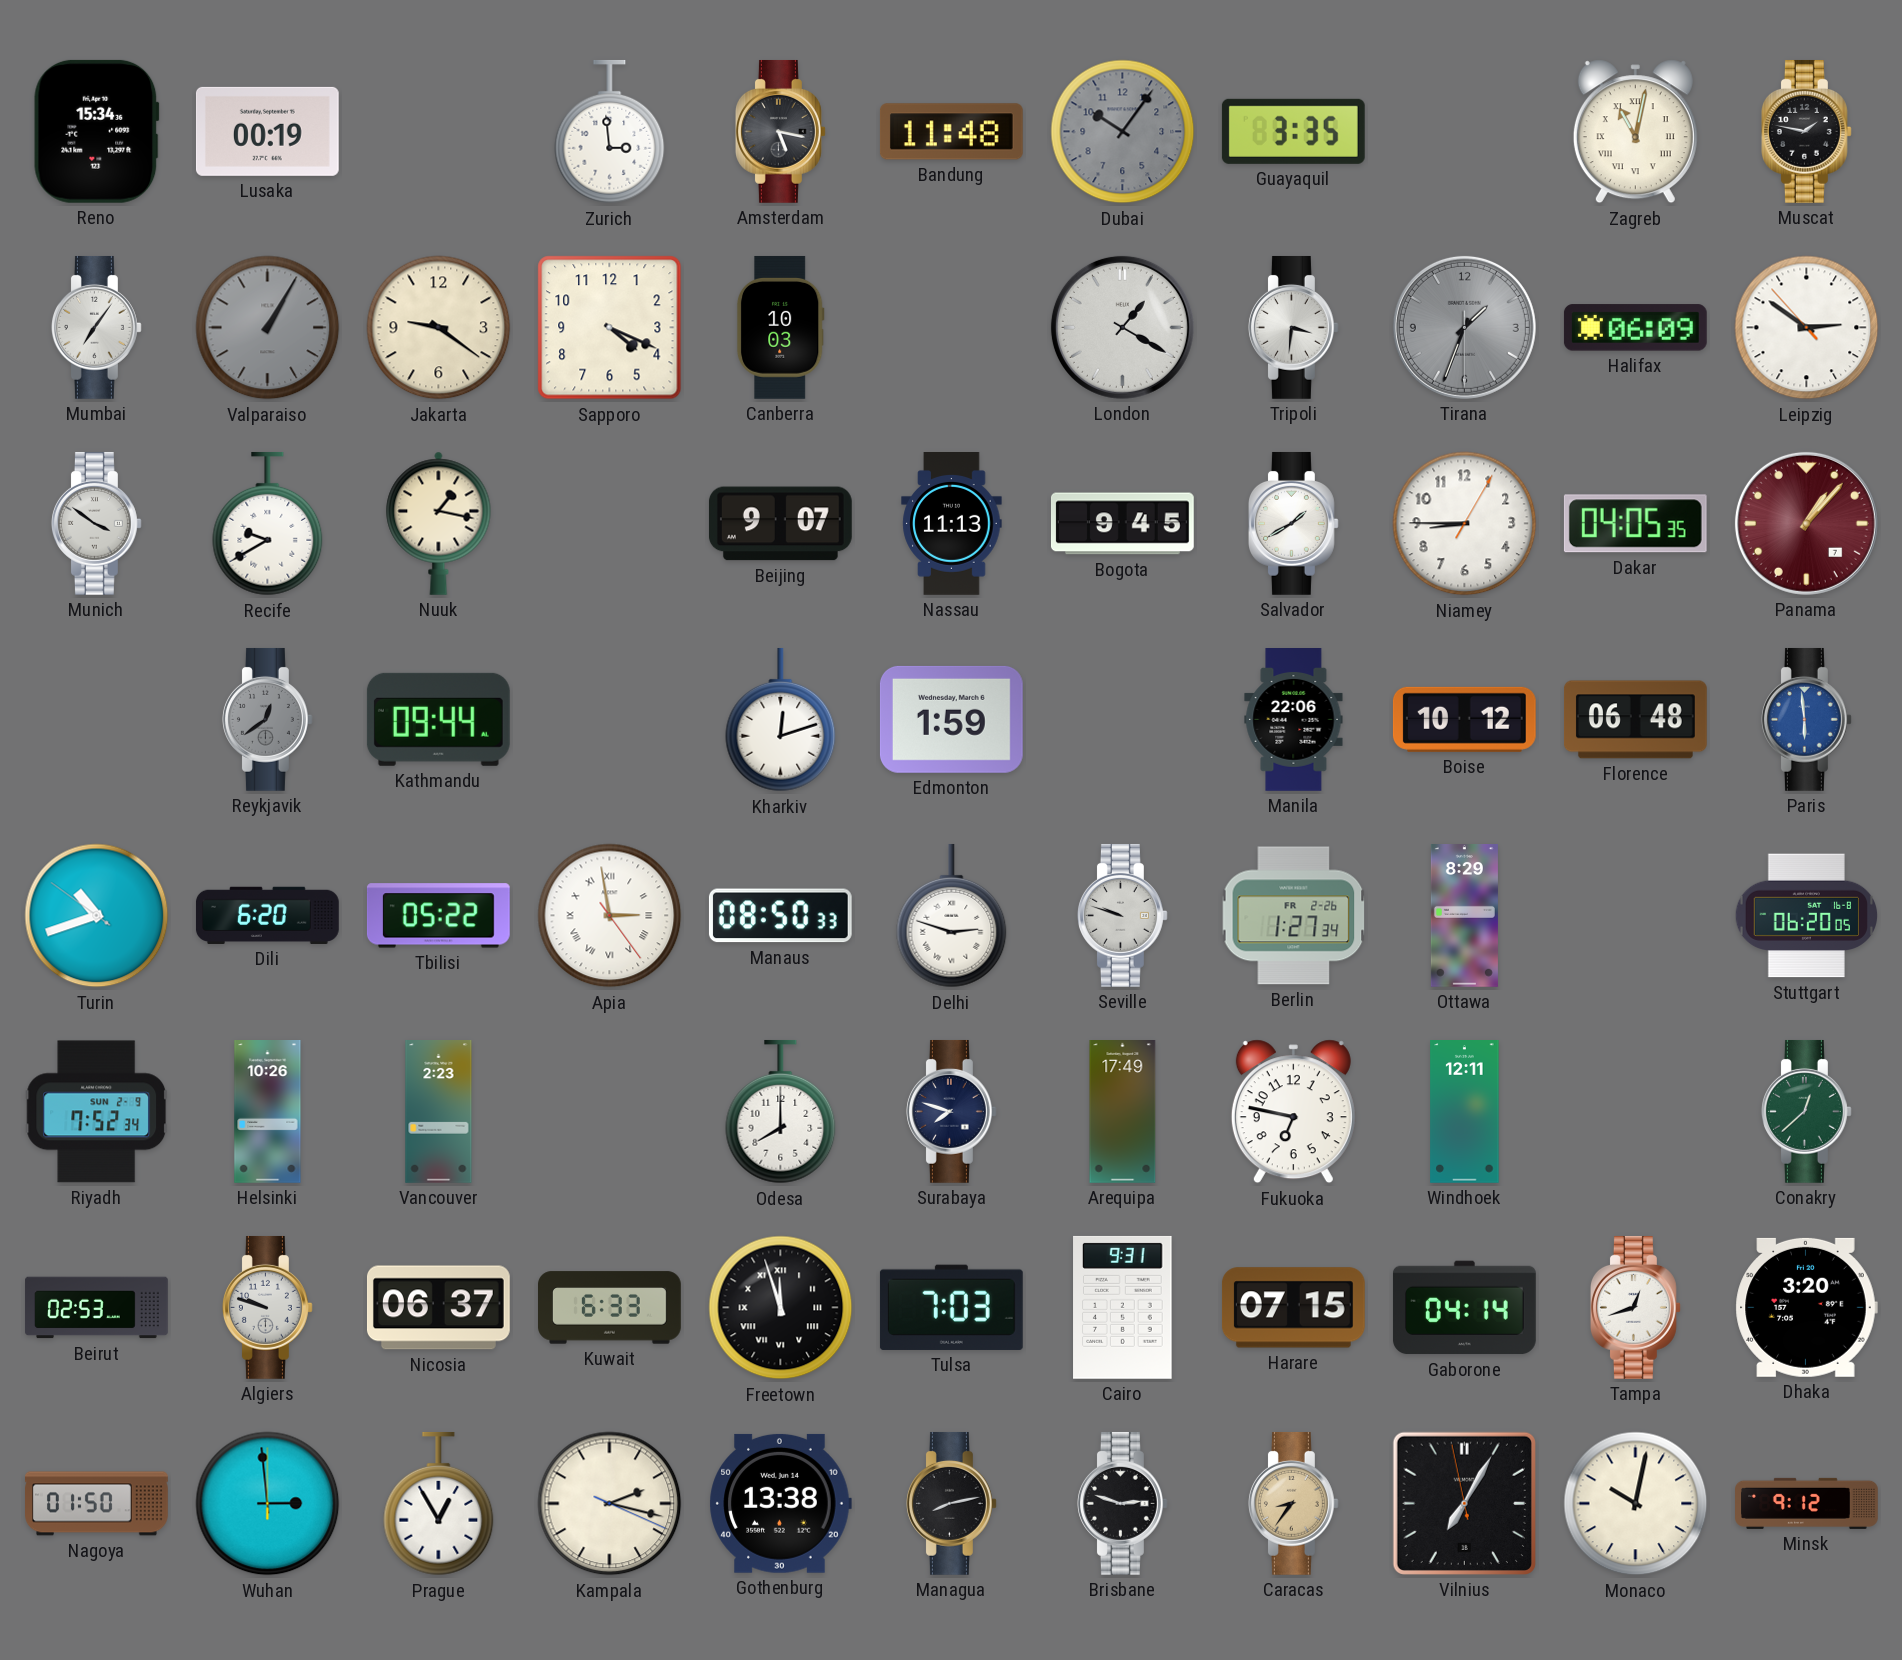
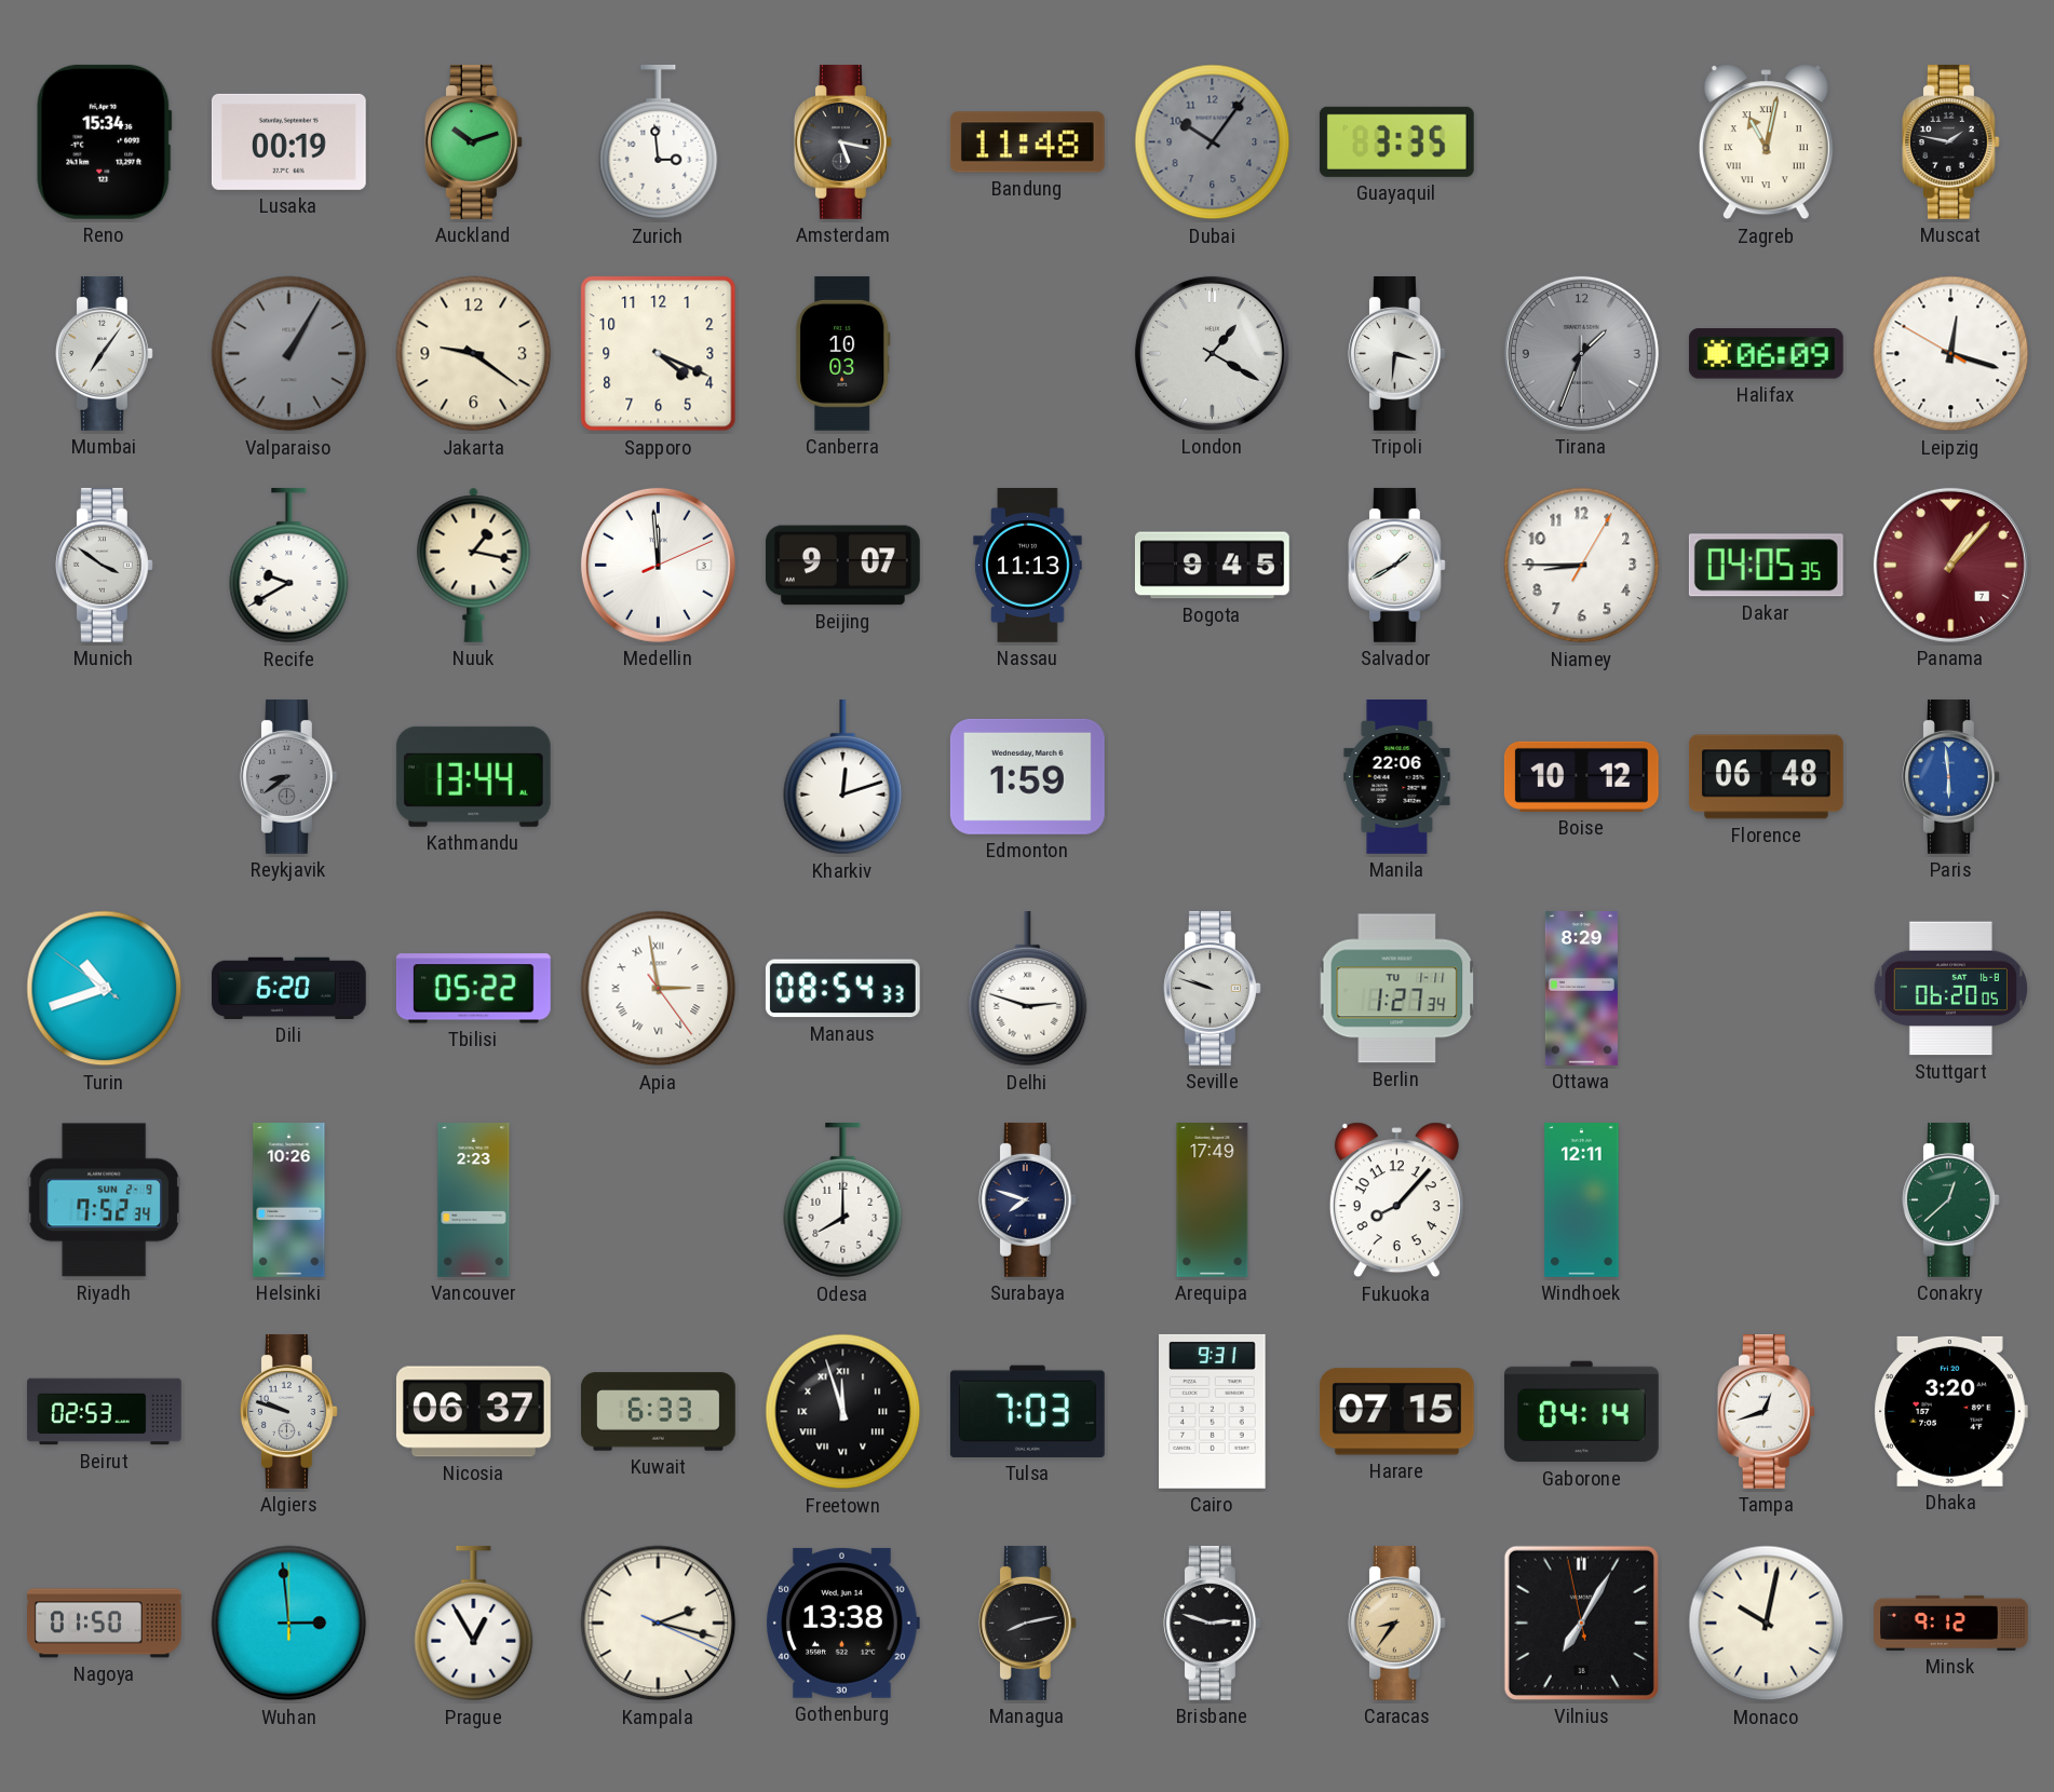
Auckland: none -> 10:12 (473, 141)
Leipzig: 2:50 -> 12:17 (1951, 354)
Medellin: none -> 11:59 (658, 565)
Reykjavik: 12:39 -> 8:39 (288, 776)
Kathmandu: 09:44 -> 13:44 (473, 776)
Manaus: 08:50 -> 08:54 (842, 989)
Berlin date: FR 2-26 -> TU 1-11 (1397, 989)
Fukuoka: 6:47 -> 8:07 (1396, 1200)
